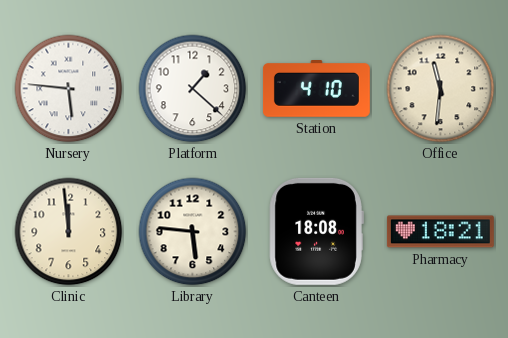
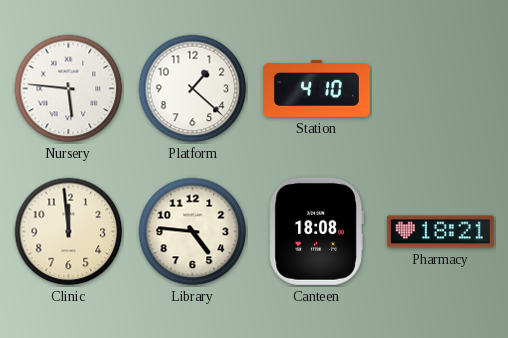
Office: 11:31 -> none (441, 89)
Library: 5:46 -> 4:46 (193, 232)
